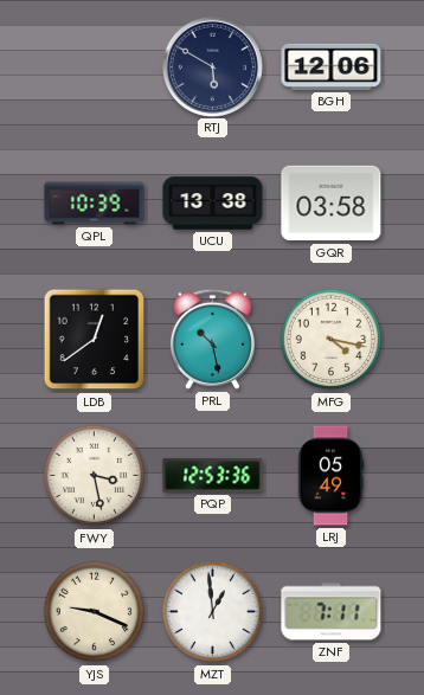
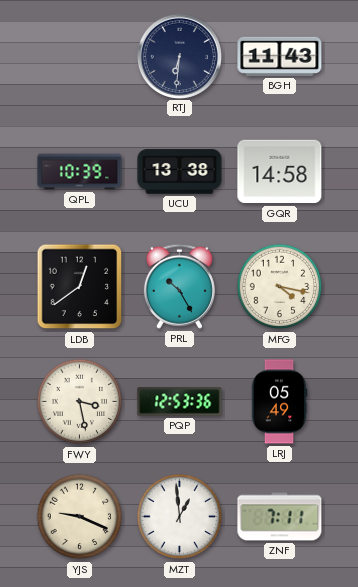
RTJ: 5:50 -> 6:31 (179, 56)
BGH: 12:06 -> 11:43 (280, 56)
GQR: 03:58 -> 14:58 (280, 172)
PRL: 10:28 -> 10:25 (179, 286)
